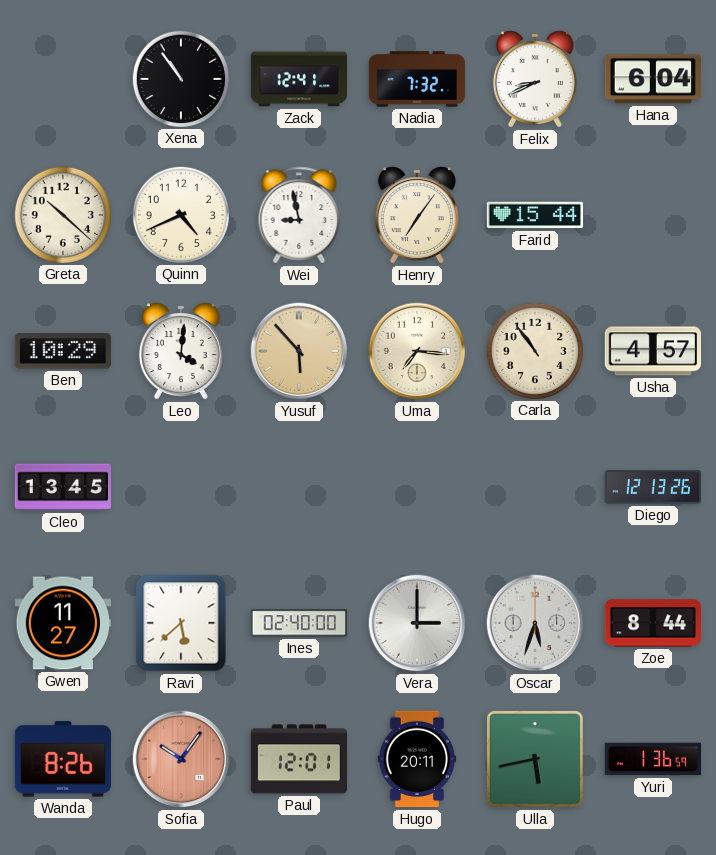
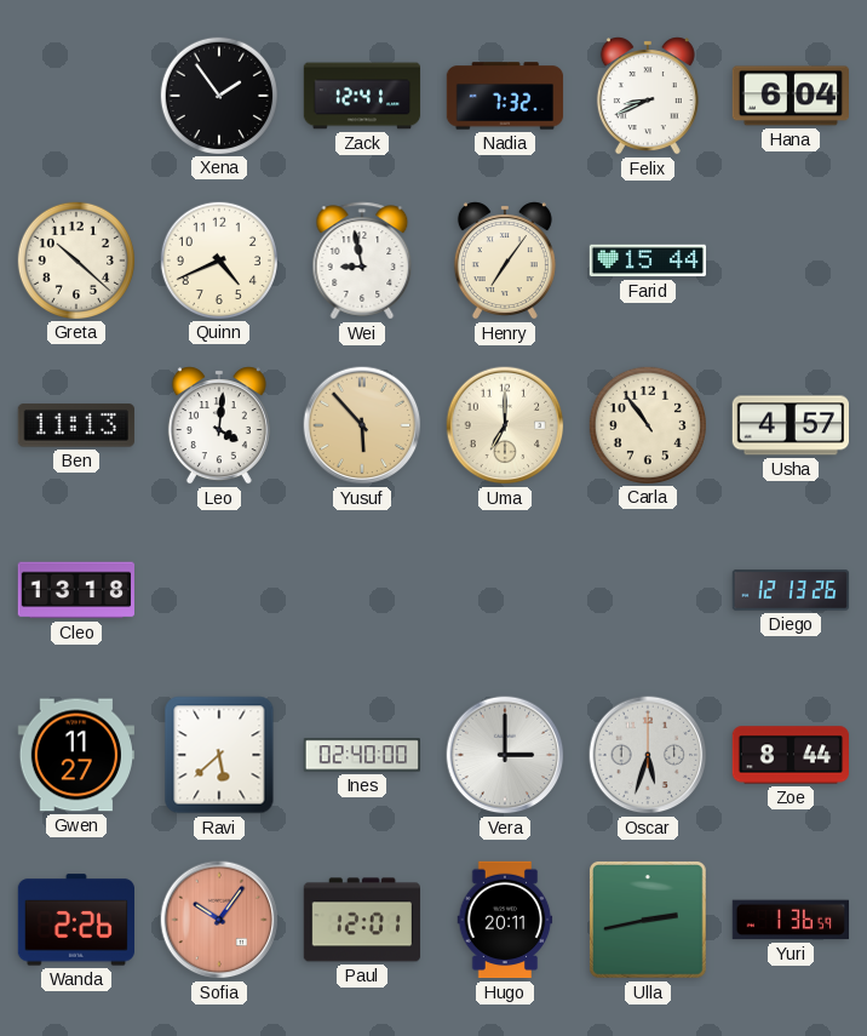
Xena: 10:54 -> 1:54 (218, 95)
Ben: 10:29 -> 11:13 (76, 425)
Uma: 7:16 -> 7:00 (505, 425)
Cleo: 13:45 -> 13:18 (75, 590)
Wanda: 8:26 -> 2:26 (75, 920)
Ulla: 5:43 -> 2:43 (648, 920)
